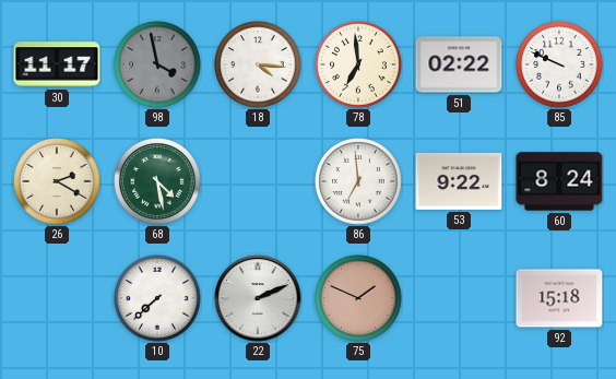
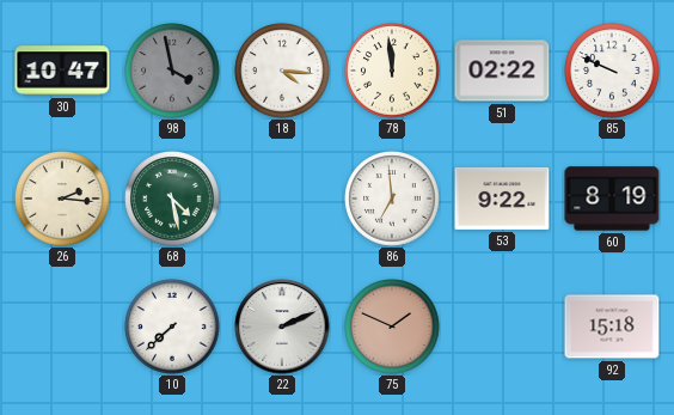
30: 11:17 -> 10:47 (62, 71)
78: 6:59 -> 11:59 (392, 71)
26: 2:20 -> 2:16 (62, 199)
60: 8:24 -> 8:19 (612, 199)
